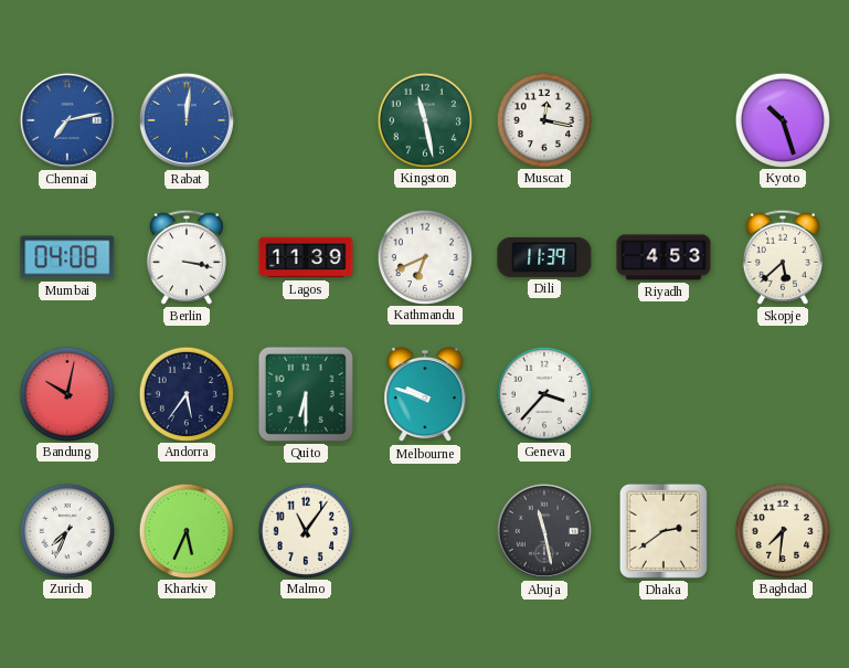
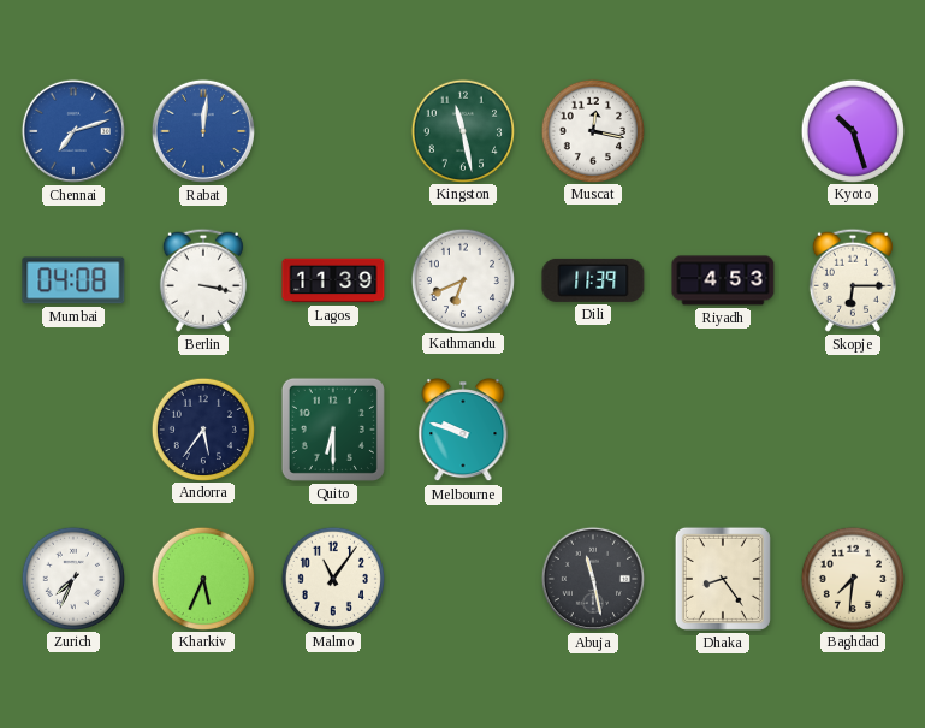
Chennai: 7:13 -> 7:12 (73, 131)
Skopje: 5:38 -> 6:15 (853, 280)
Bandung: 10:02 -> none (66, 393)
Geneva: 3:37 -> none (543, 393)
Dhaka: 2:39 -> 8:24 (723, 579)
